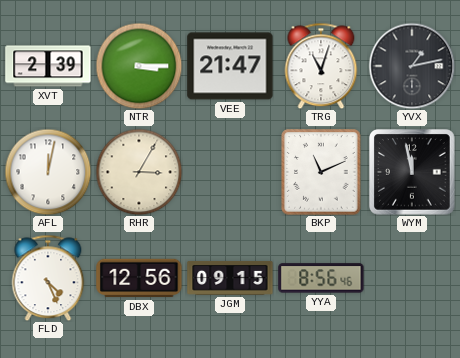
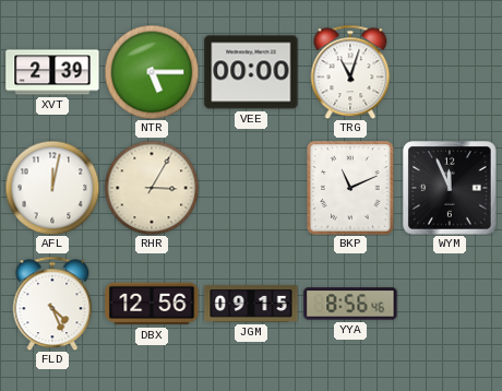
NTR: 3:15 -> 5:15 (152, 72)
VEE: 21:47 -> 00:00 (251, 72)
YVX: 1:13 -> none (412, 66)
WYM: 11:58 -> 11:56 (451, 189)
